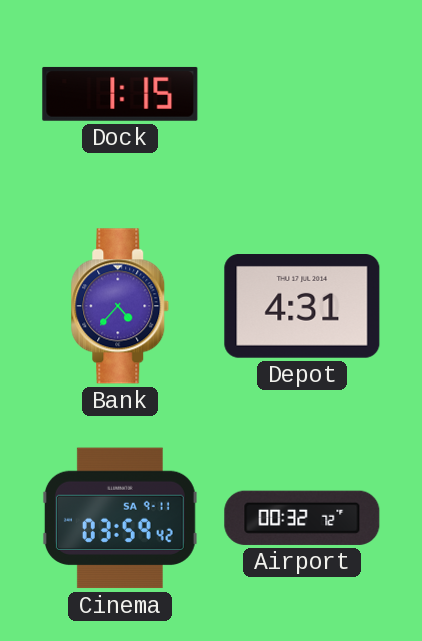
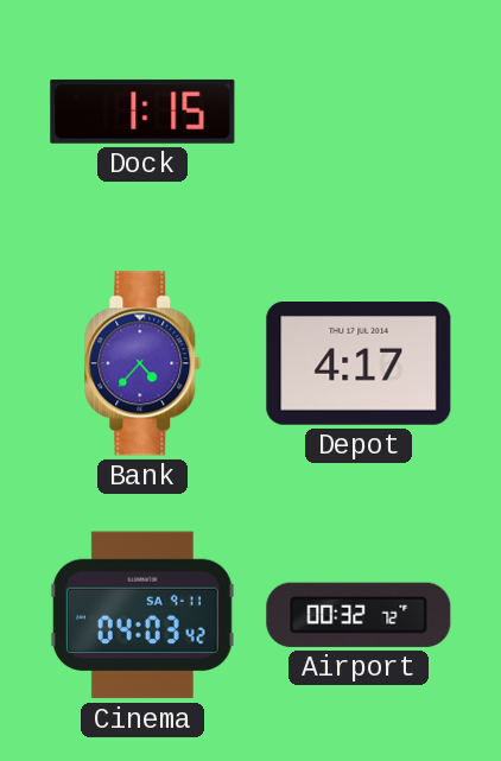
Depot: 4:31 -> 4:17 (359, 364)
Cinema: 03:59 -> 04:03 (142, 615)
